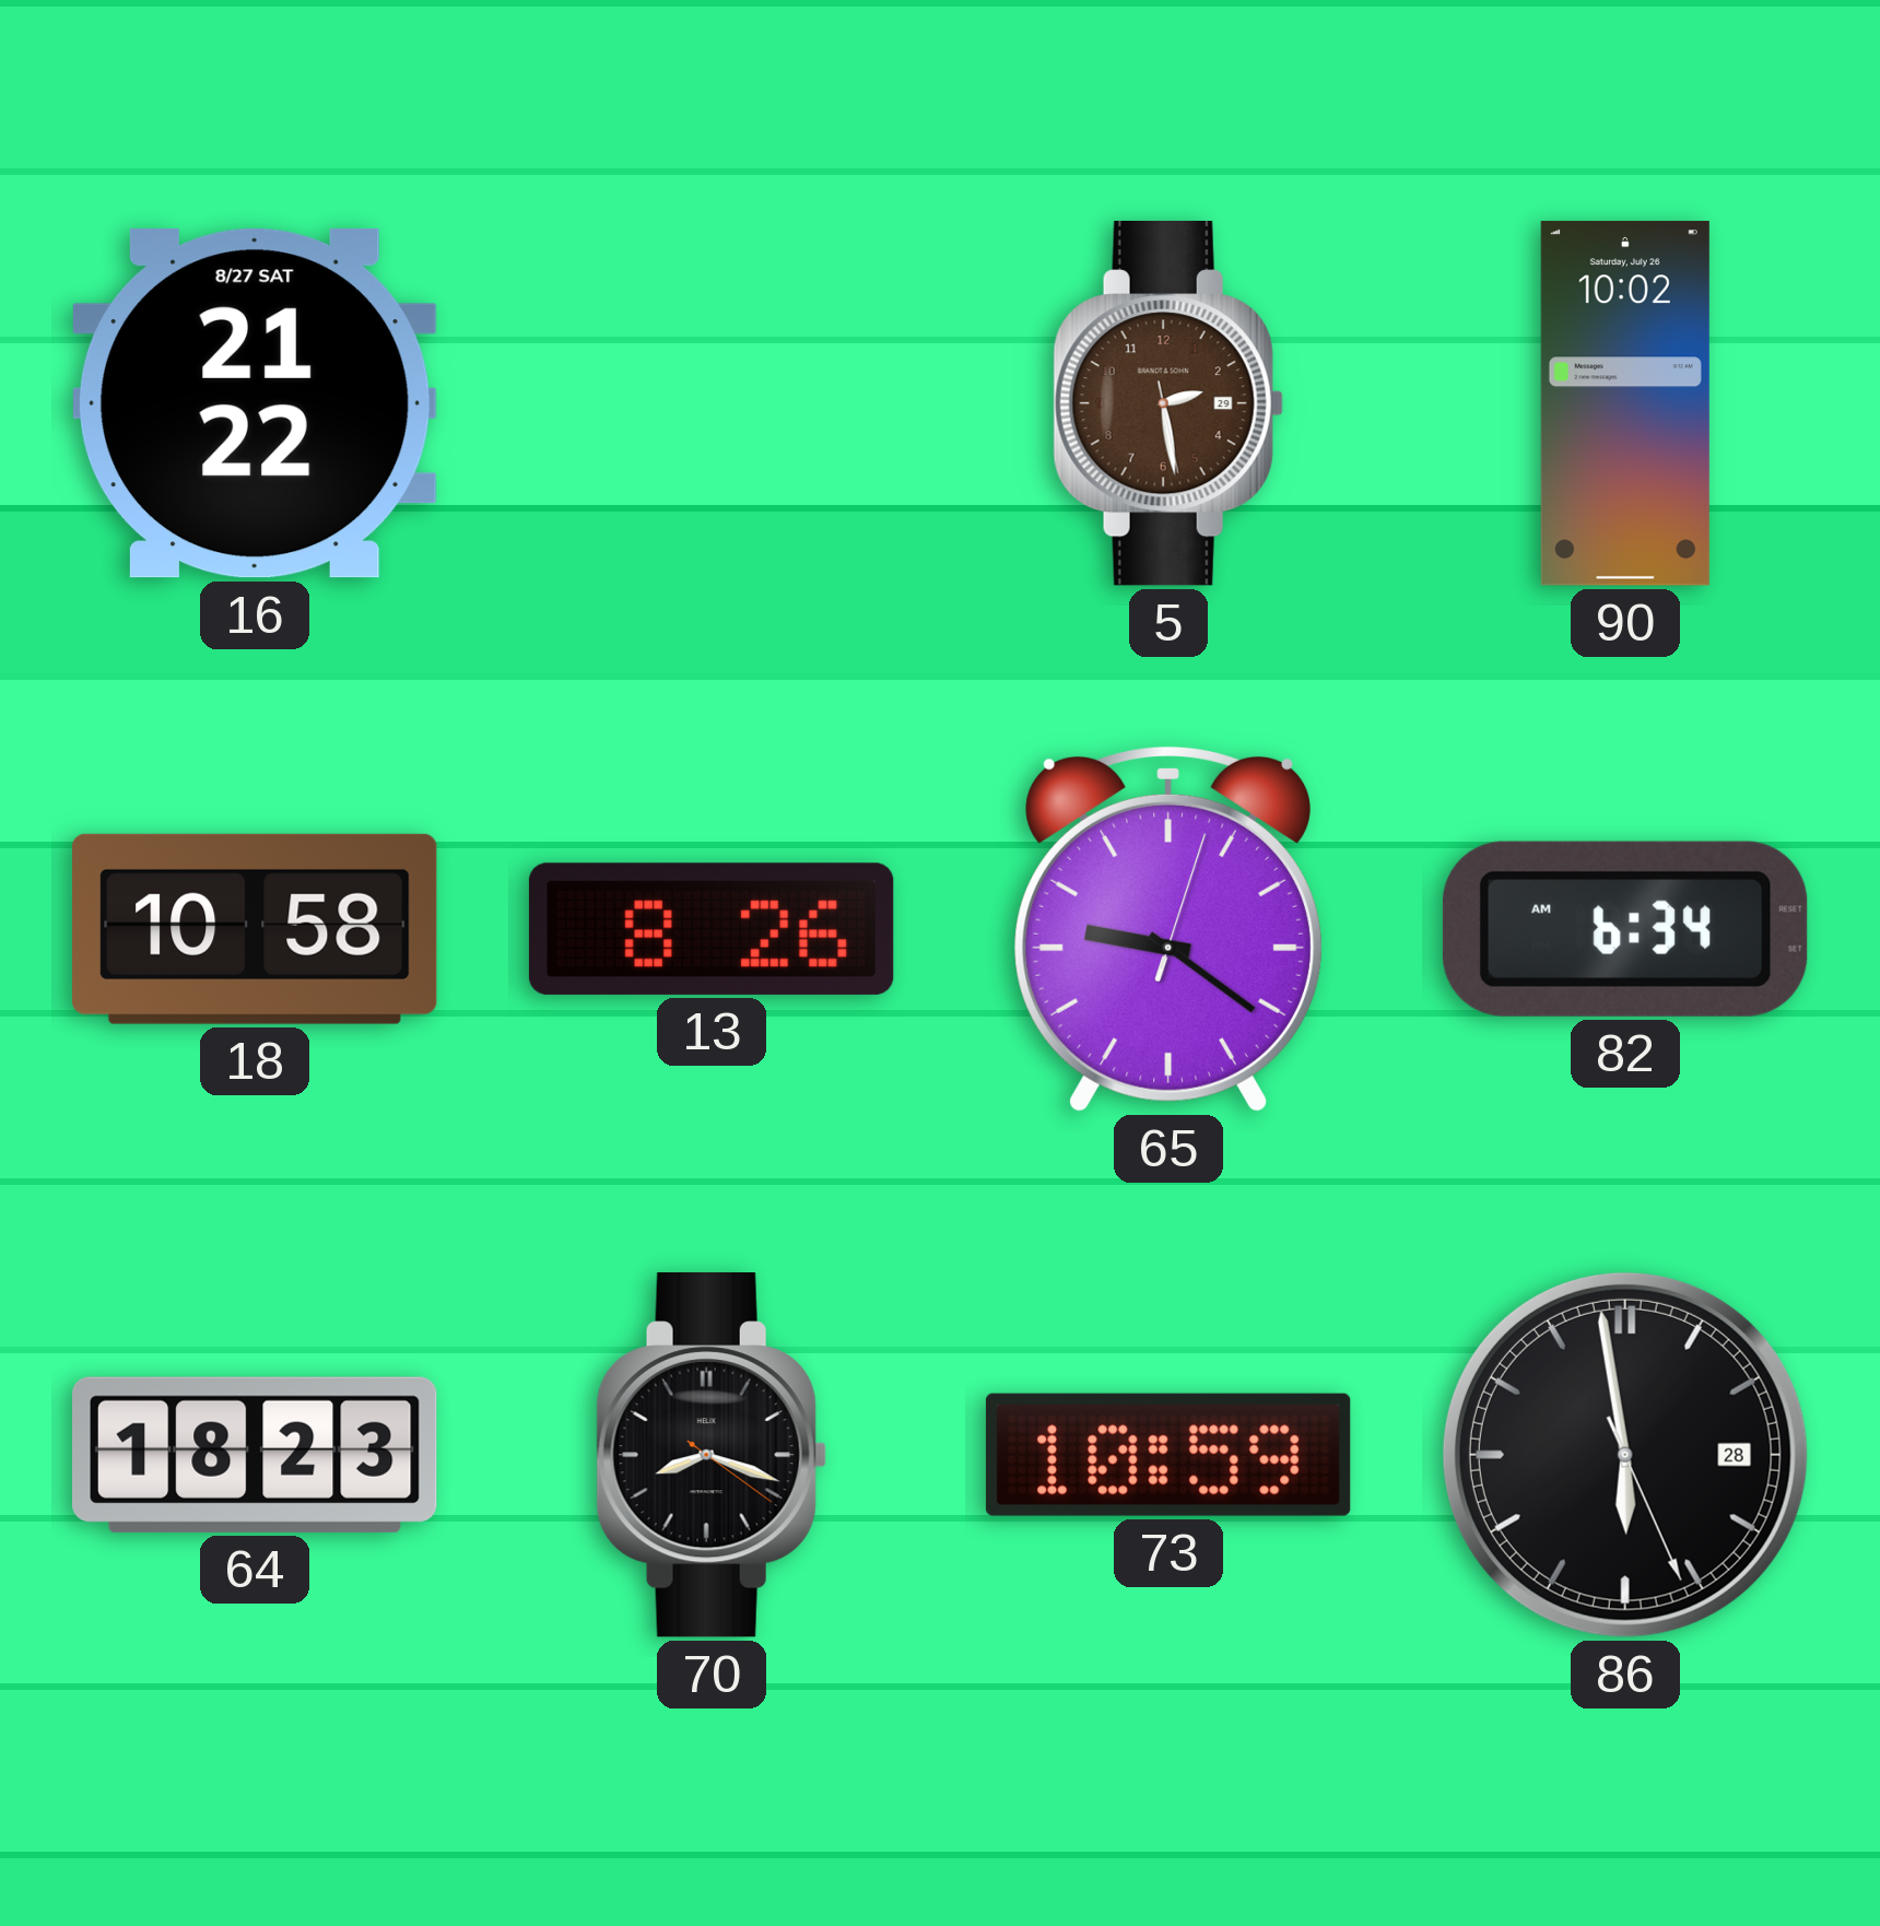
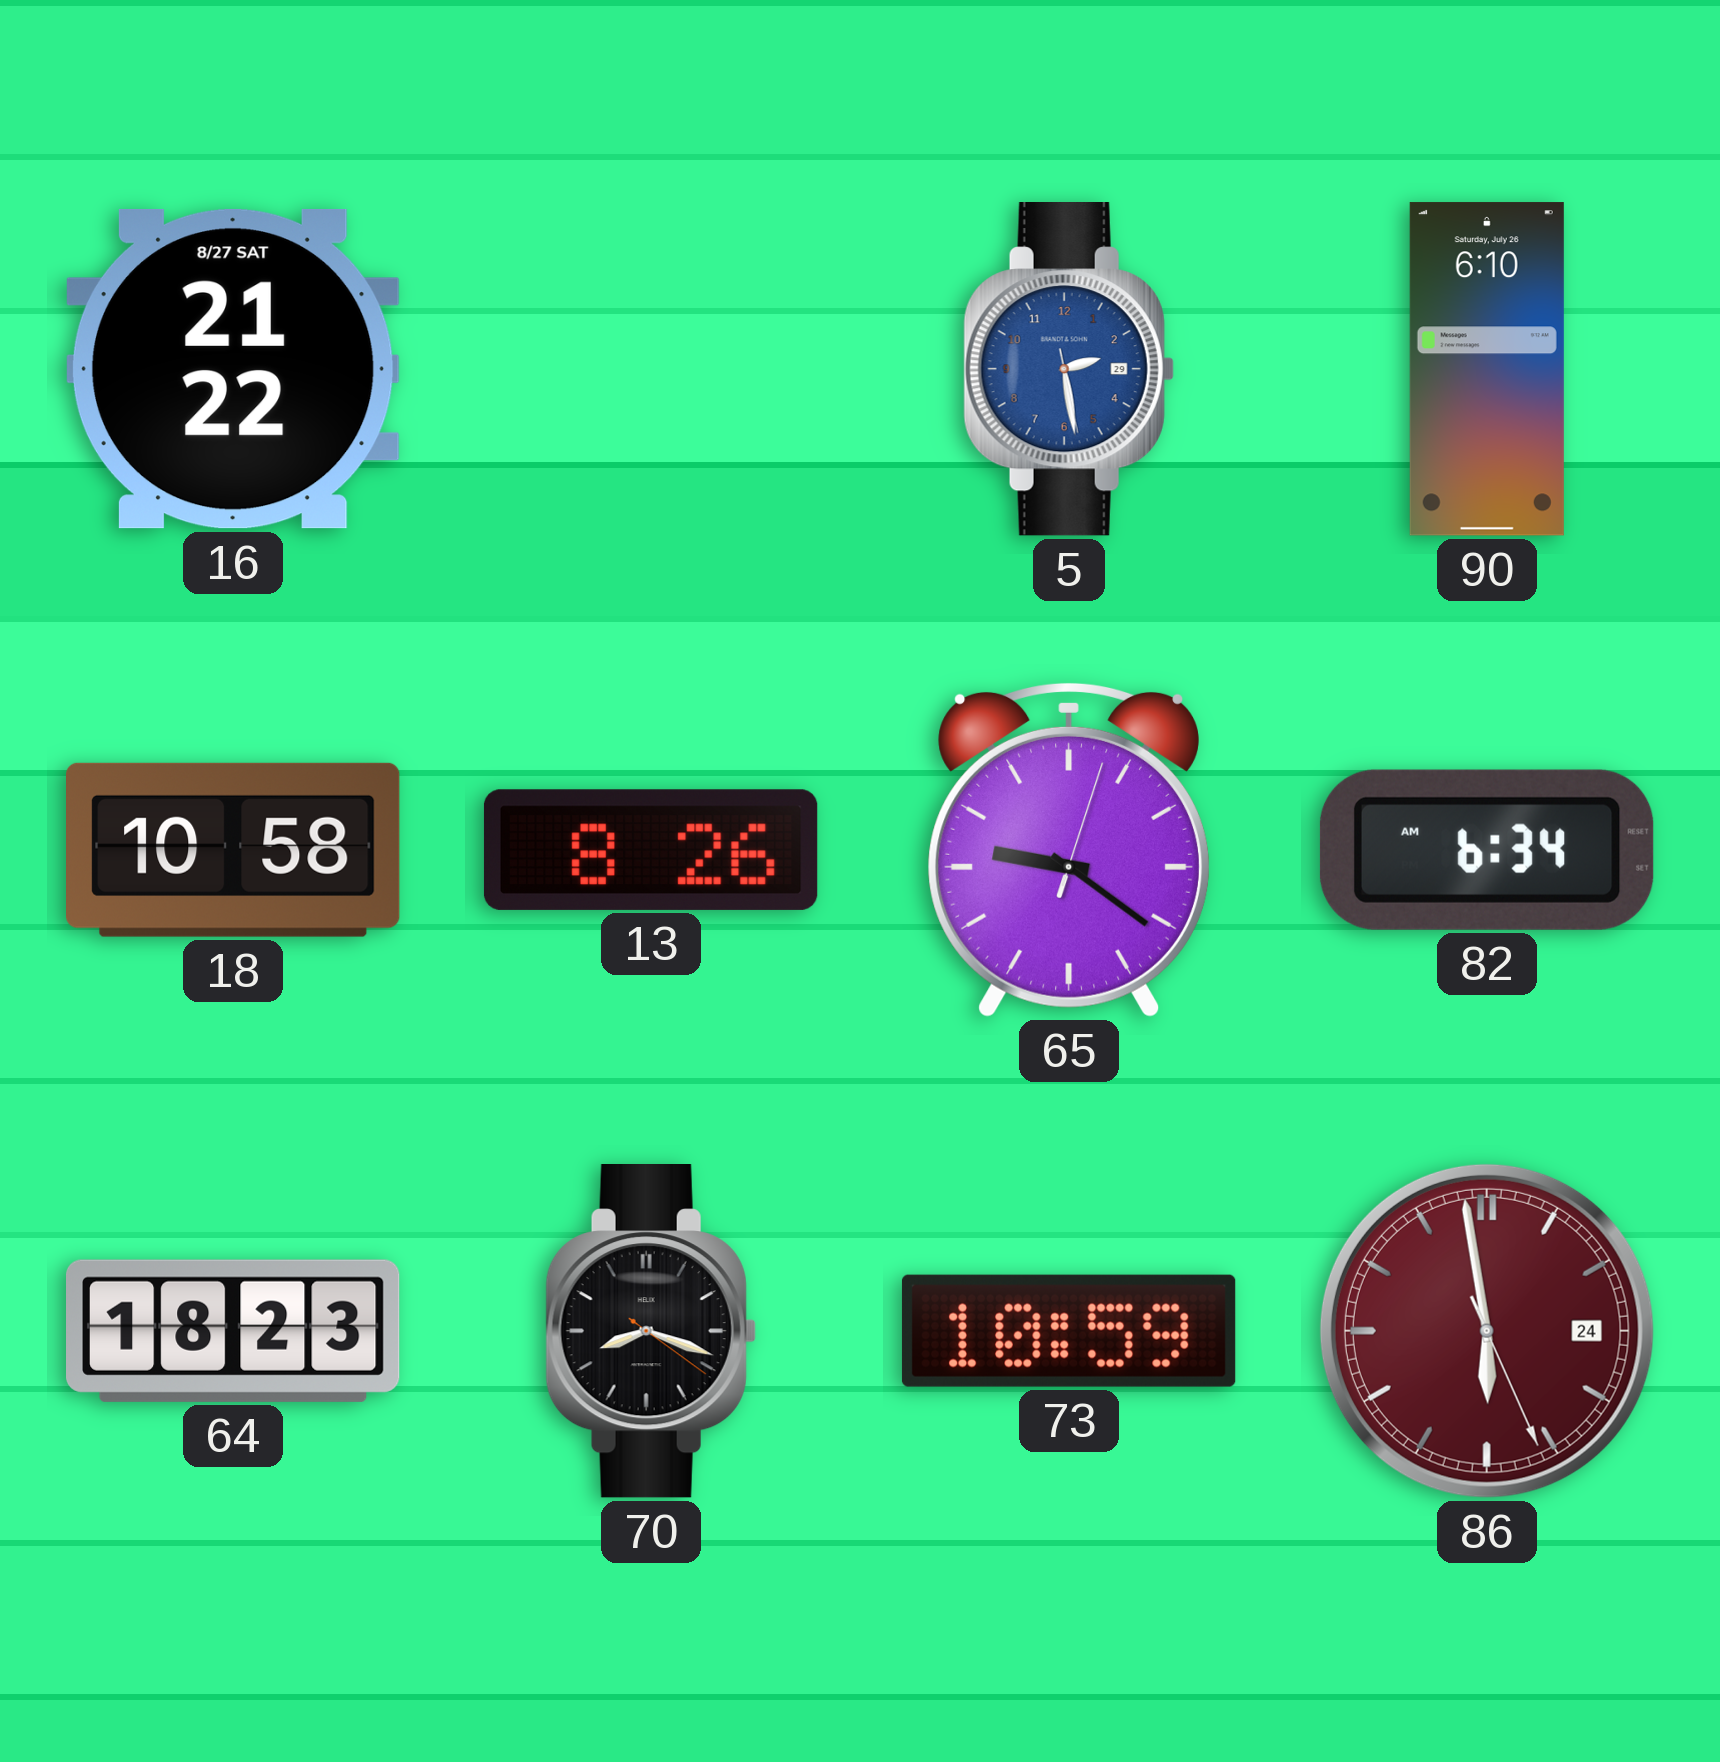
5 dial: brown -> blue (1069, 370)
90: 10:02 -> 6:10 (1487, 369)
86 date: 28 -> 24 (1487, 1331)
86 dial: black -> burgundy (1487, 1331)
